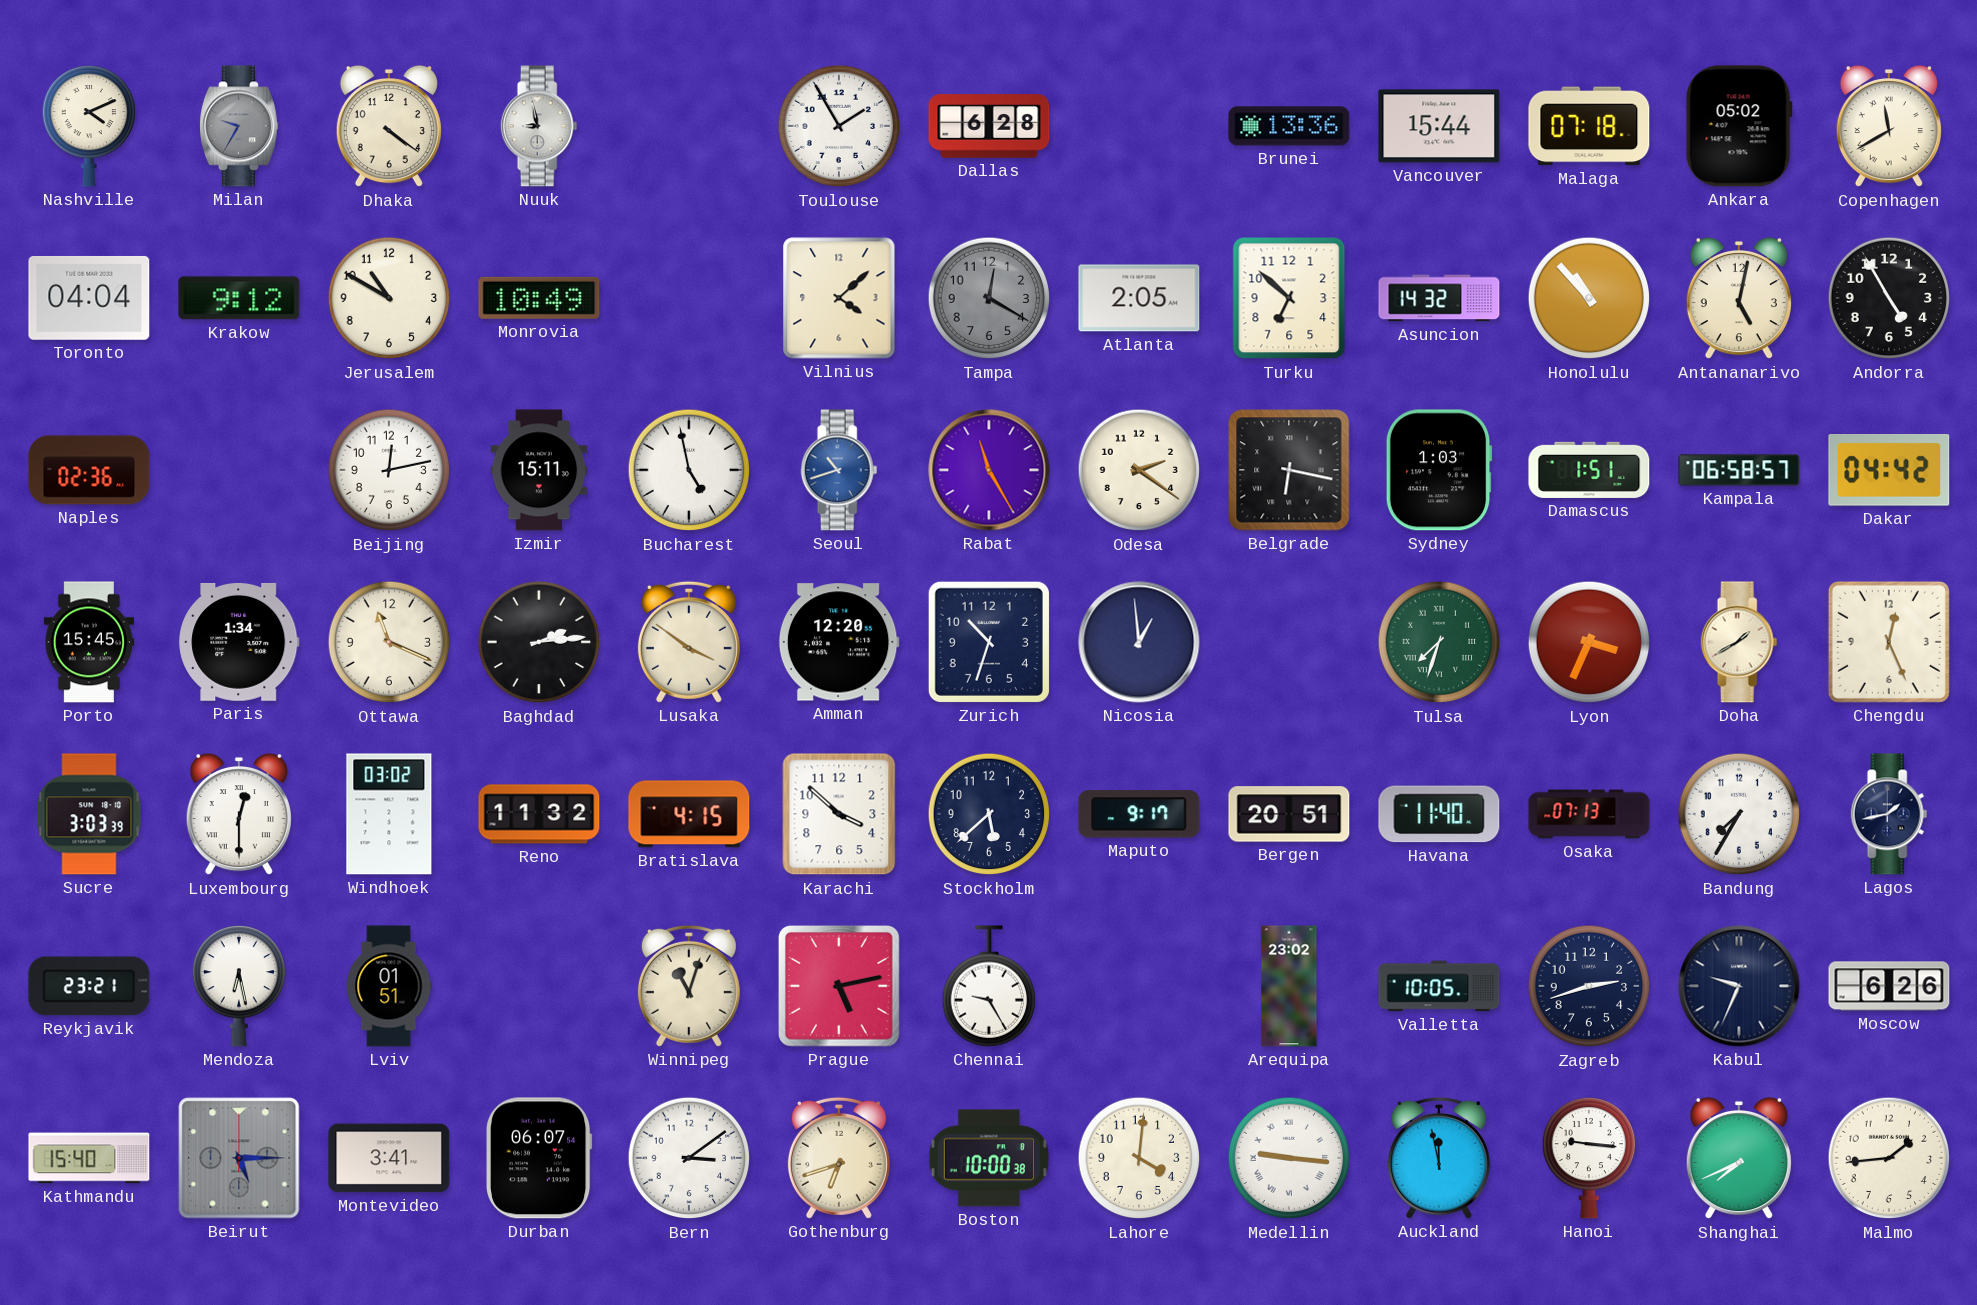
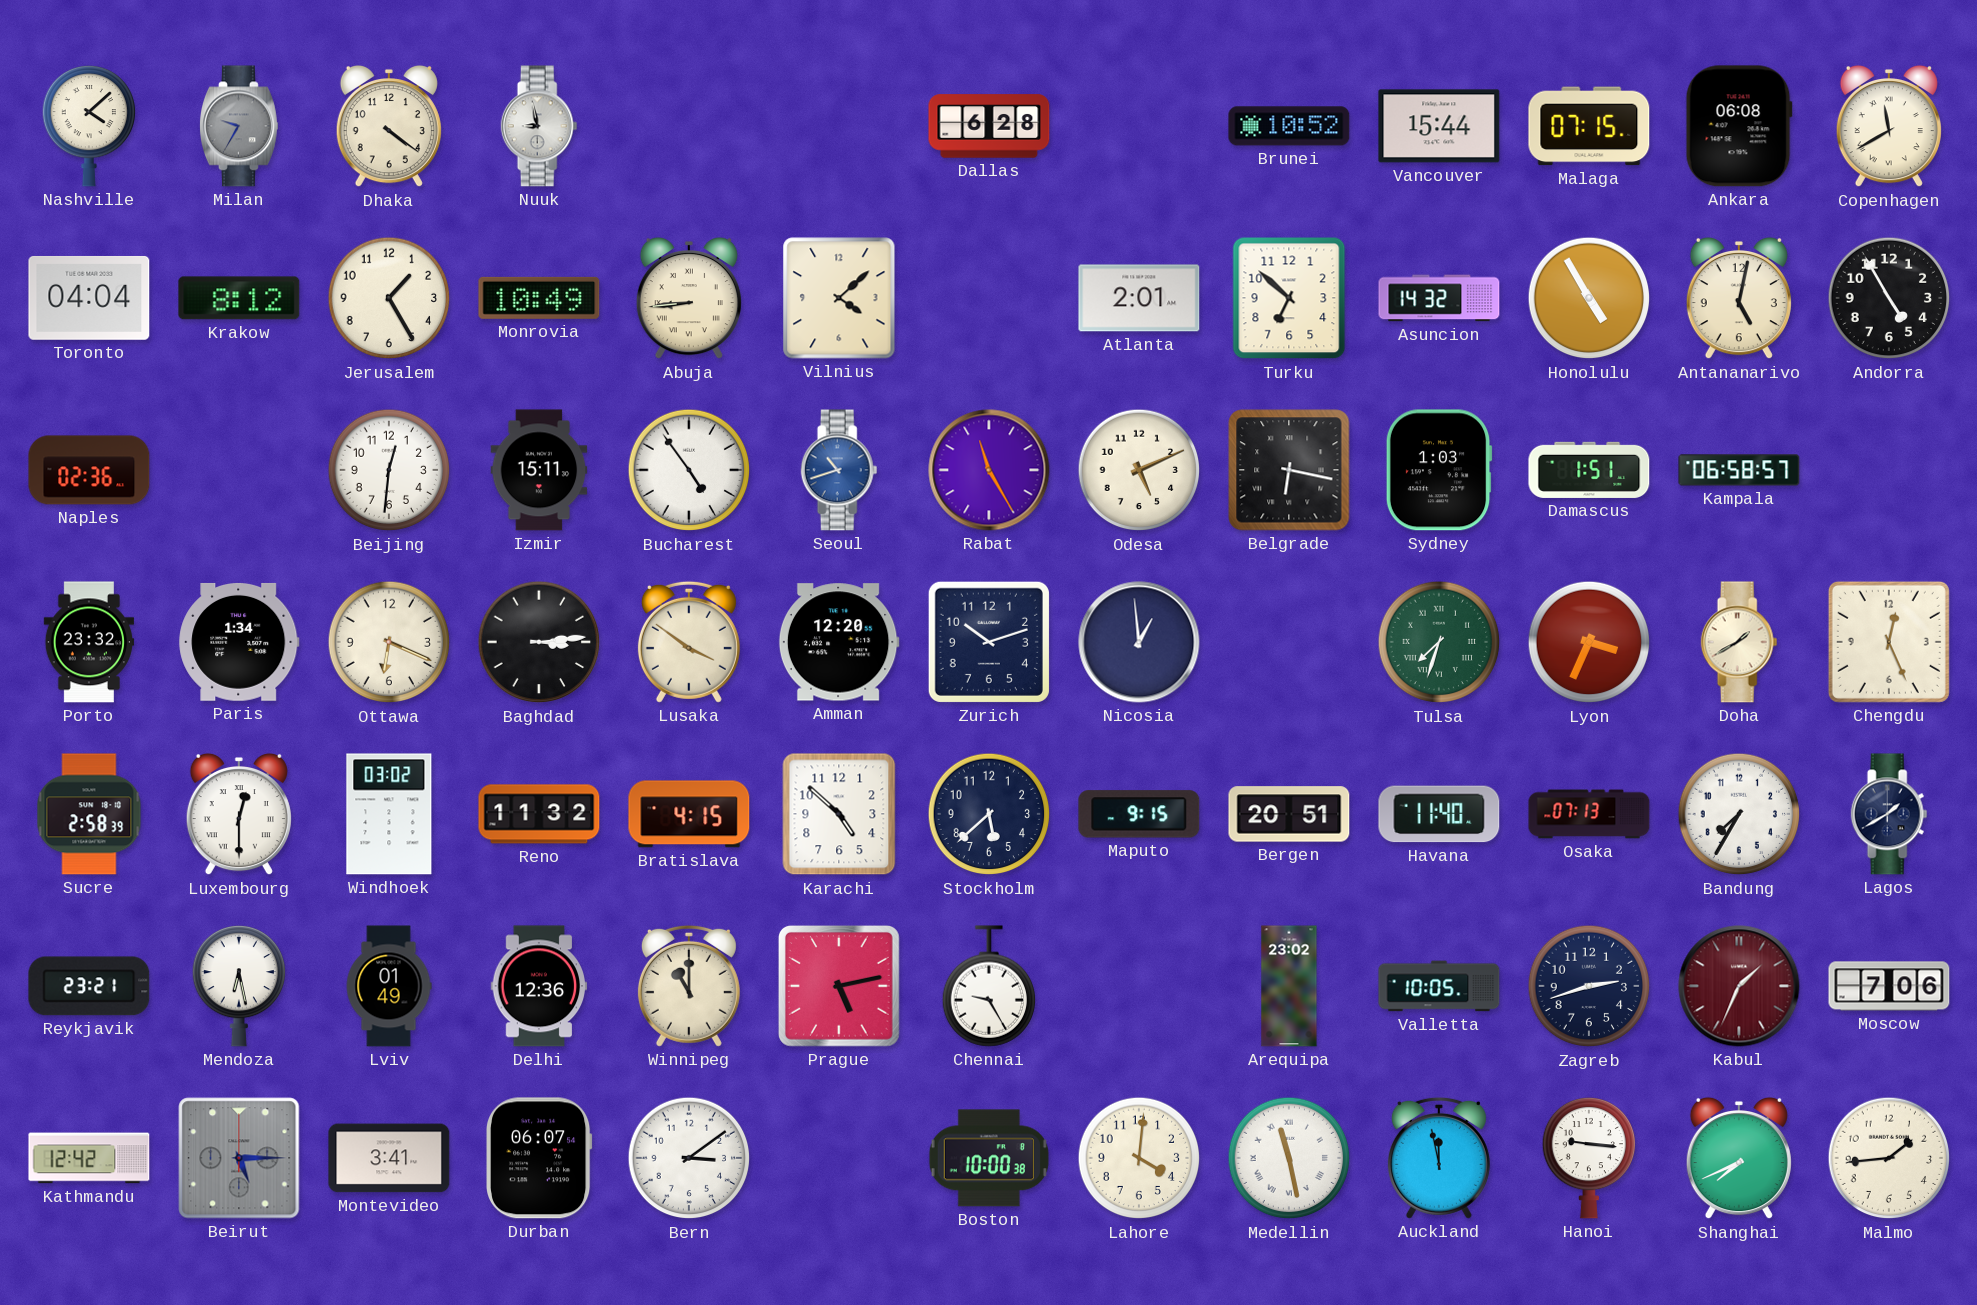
Nashville: 4:11 -> 4:08 (88, 126)
Toulouse: 1:55 -> none (839, 126)
Brunei: 13:36 -> 10:52 (1289, 126)
Malaga: 07:18 -> 07:15 (1589, 126)
Ankara: 05:02 -> 06:08 (1739, 126)
Krakow: 9:12 -> 8:12 (239, 298)
Jerusalem: 10:50 -> 1:25 (389, 298)
Abuja: none -> 8:44 (689, 298)
Tampa: 12:20 -> none (989, 298)
Atlanta: 2:05 -> 2:01 (1139, 298)
Honolulu: 10:53 -> 4:55 (1589, 298)
Beijing: 12:13 -> 12:31 (389, 470)
Bucharest: 4:58 -> 4:54 (689, 470)
Odesa: 2:21 -> 5:11 (1139, 470)
Dakar: 04:42 -> none (1889, 471)
Porto: 15:45 -> 23:32 (88, 642)
Ottawa: 11:19 -> 6:19 (389, 642)
Baghdad: 2:14 -> 3:14 (539, 642)
Zurich: 10:33 -> 10:12 (989, 642)
Sucre: 3:03 -> 2:58 (89, 814)
Karachi: 3:52 -> 4:52 (839, 814)
Maputo: 9:17 -> 9:15 (1139, 814)
Lagos: 1:43 -> 1:40 (1889, 814)
Lviv: 01:51 -> 01:49 (389, 986)
Delhi: none -> 12:36 (539, 986)
Winnipeg: 11:03 -> 11:00 (689, 986)
Kabul: 9:34 -> 1:34 (1739, 986)
Kabul dial: navy -> burgundy (1739, 986)
Moscow: 6:26 -> 7:06 (1889, 986)
Kathmandu: 15:40 -> 12:42 (89, 1158)
Gothenburg: 6:42 -> none (839, 1158)
Medellin: 9:16 -> 11:28 (1289, 1158)
